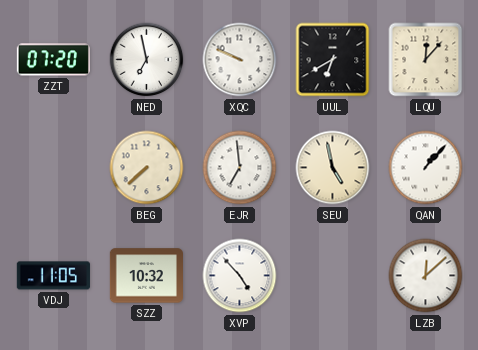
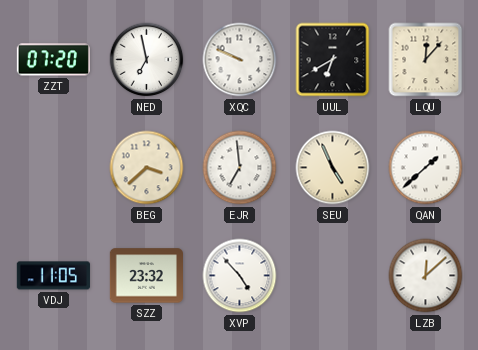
BEG: 7:38 -> 3:38 (147, 168)
SEU: 4:58 -> 4:56 (333, 168)
QAN: 1:07 -> 1:38 (426, 168)
SZZ: 10:32 -> 23:32 (146, 276)
